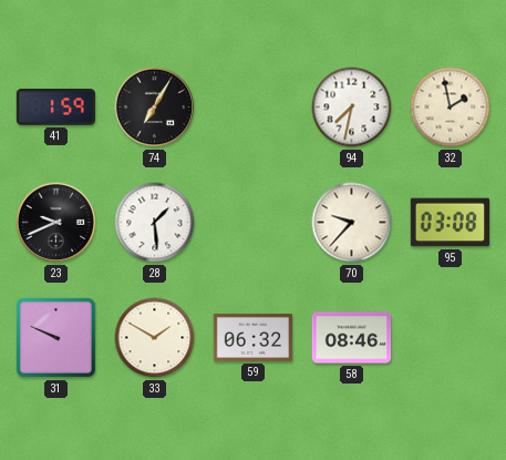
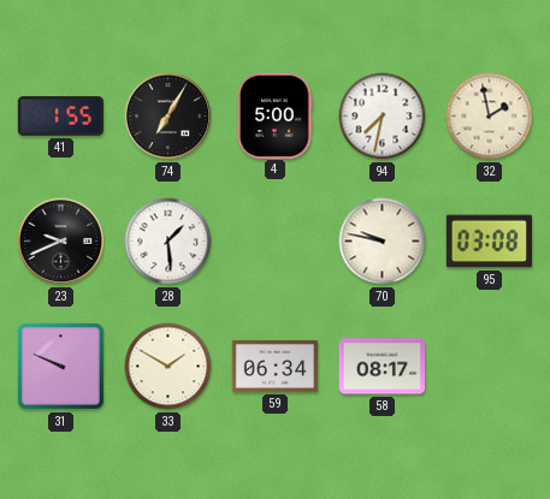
41: 1:59 -> 1:55 (60, 117)
4: none -> 5:00 (274, 115)
70: 9:37 -> 9:47 (383, 242)
59: 06:32 -> 06:34 (276, 366)
58: 08:46 -> 08:17 (383, 367)
